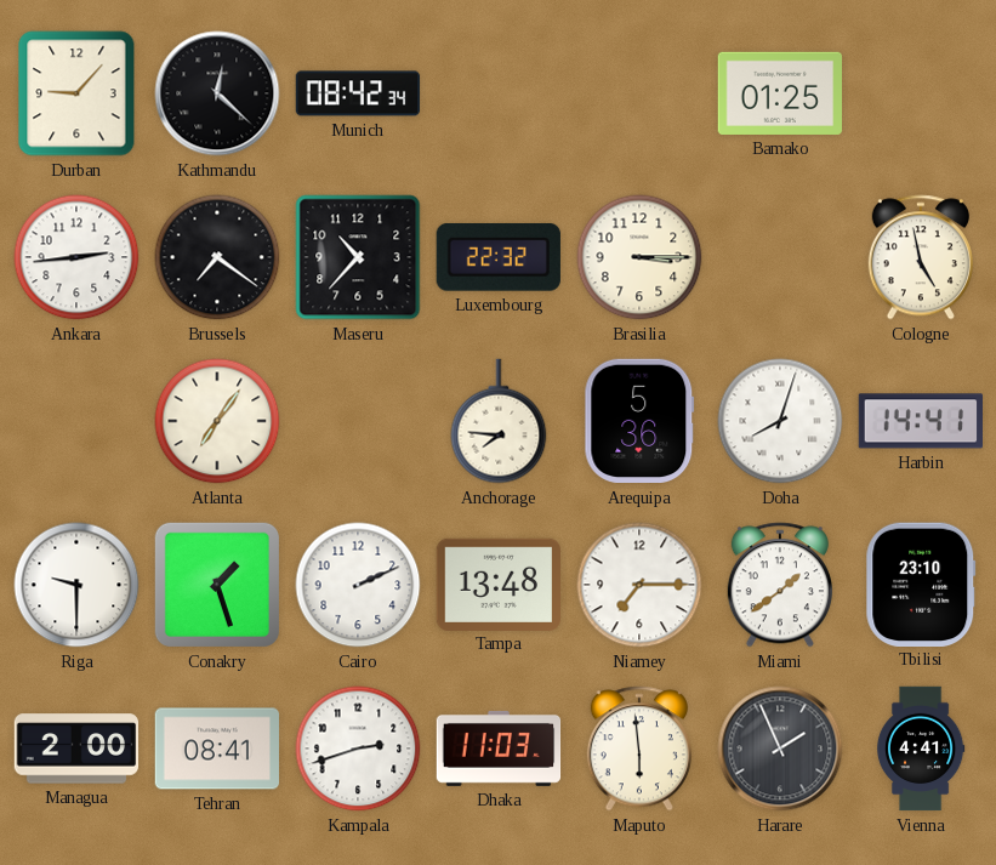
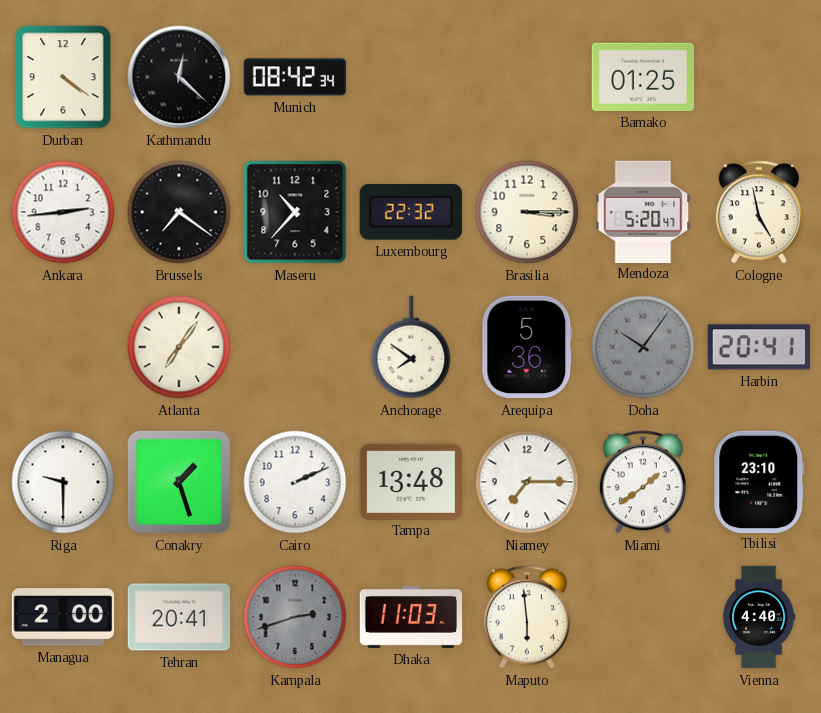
Durban: 9:07 -> 4:21 (63, 77)
Mendoza: none -> 5:20 (643, 211)
Anchorage: 7:46 -> 7:51 (411, 347)
Doha: 8:03 -> 10:06 (643, 347)
Doha dial: white -> grey (643, 347)
Harbin: 14:41 -> 20:41 (758, 347)
Tehran: 08:41 -> 20:41 (179, 617)
Kampala dial: white -> grey (295, 617)
Harare: 1:56 -> none (780, 749)
Vienna: 4:41 -> 4:40 (759, 617)
